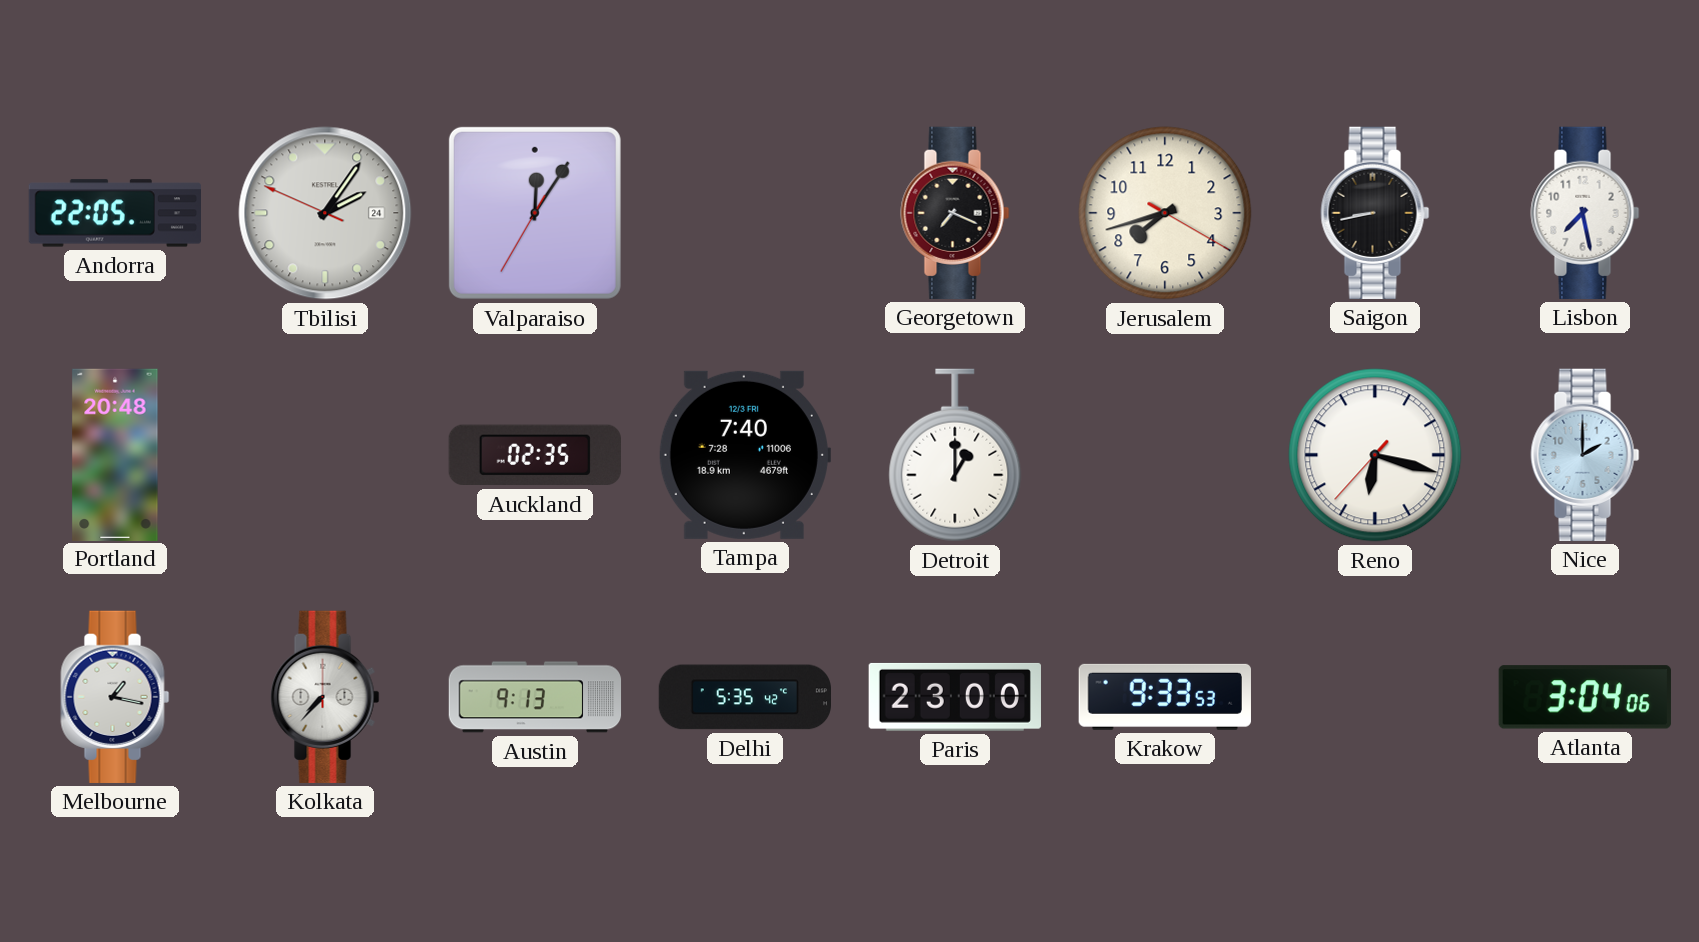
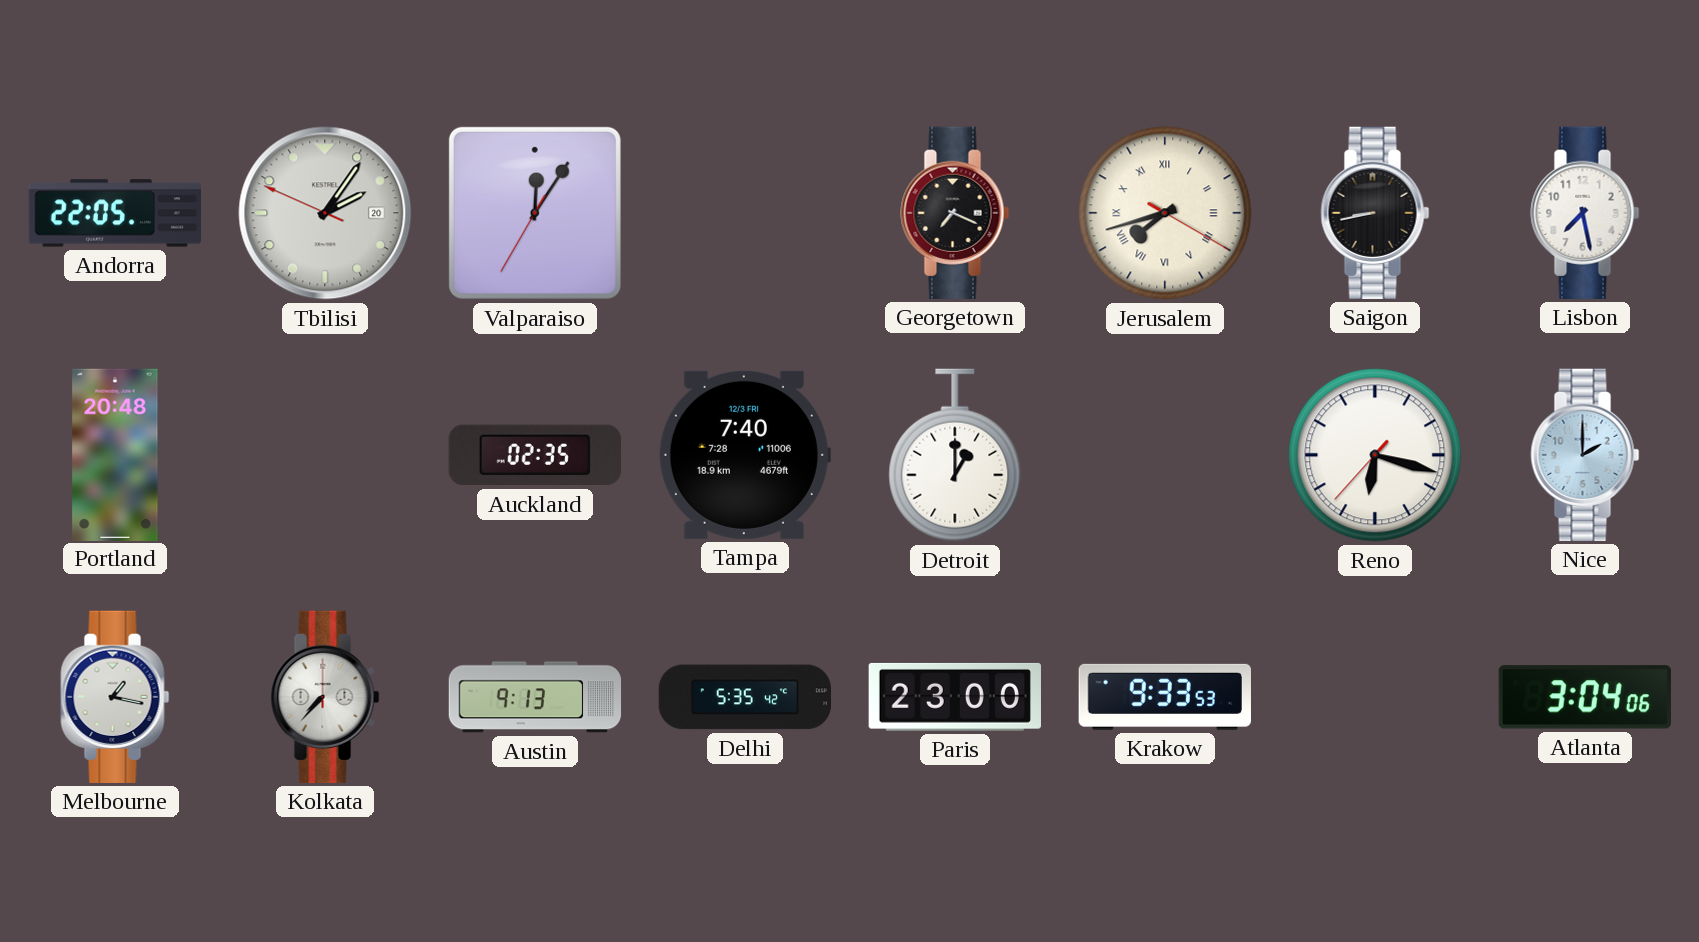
Tbilisi date: 24 -> 20 (325, 213)
Jerusalem numerals: Arabic -> Roman (1165, 213)
